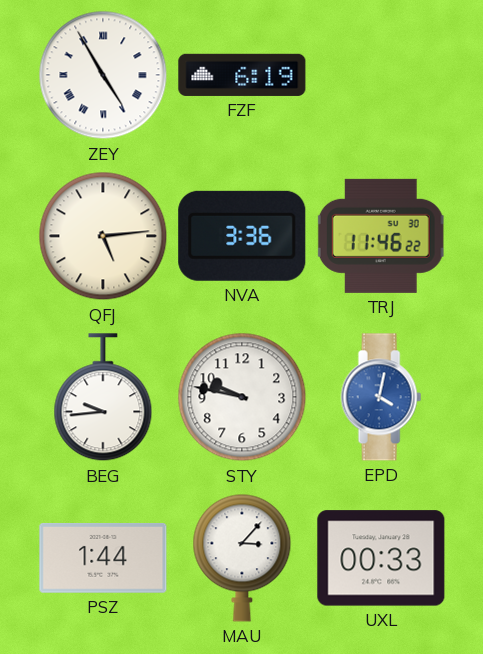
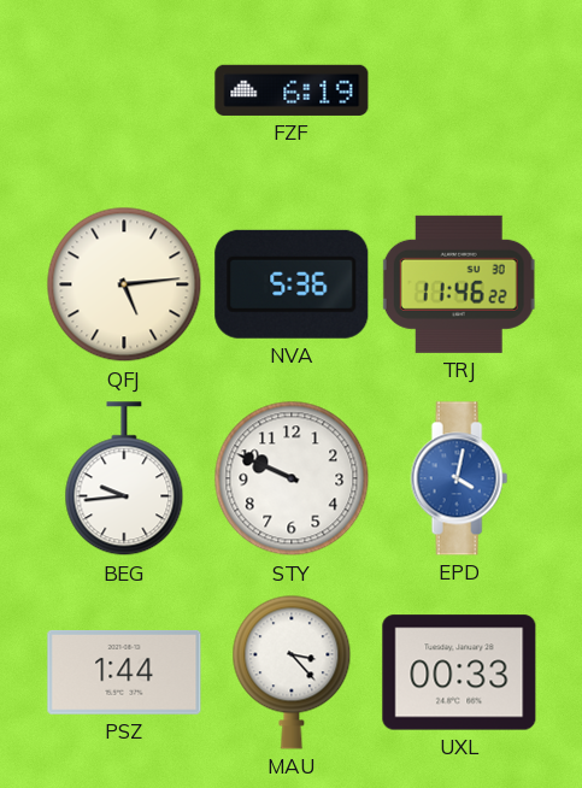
ZEY: 4:55 -> none (103, 75)
NVA: 3:36 -> 5:36 (292, 284)
STY: 9:47 -> 9:49 (292, 478)
MAU: 3:07 -> 3:23 (292, 672)
